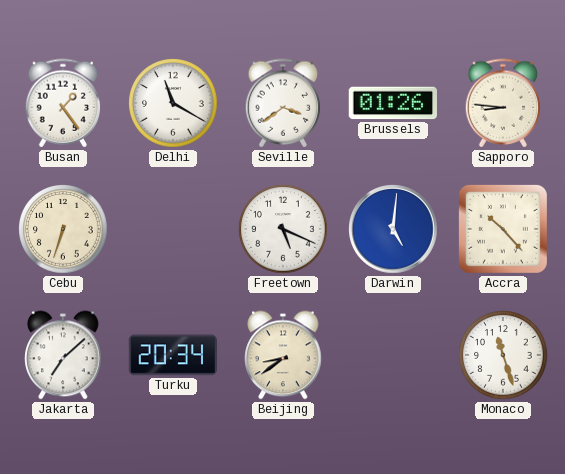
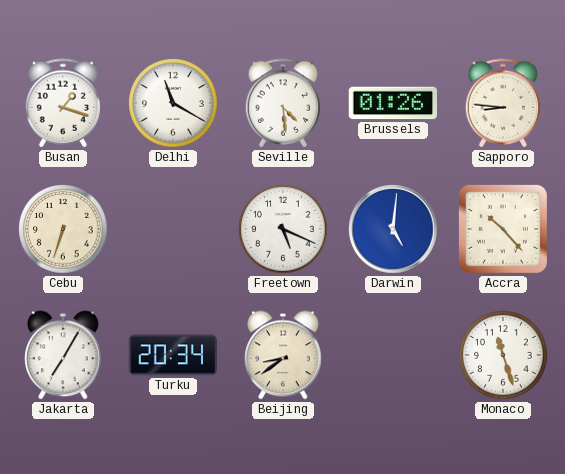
Busan: 1:24 -> 1:18 (63, 103)
Seville: 3:39 -> 4:29 (283, 103)
Jakarta: 7:08 -> 7:05 (63, 355)
